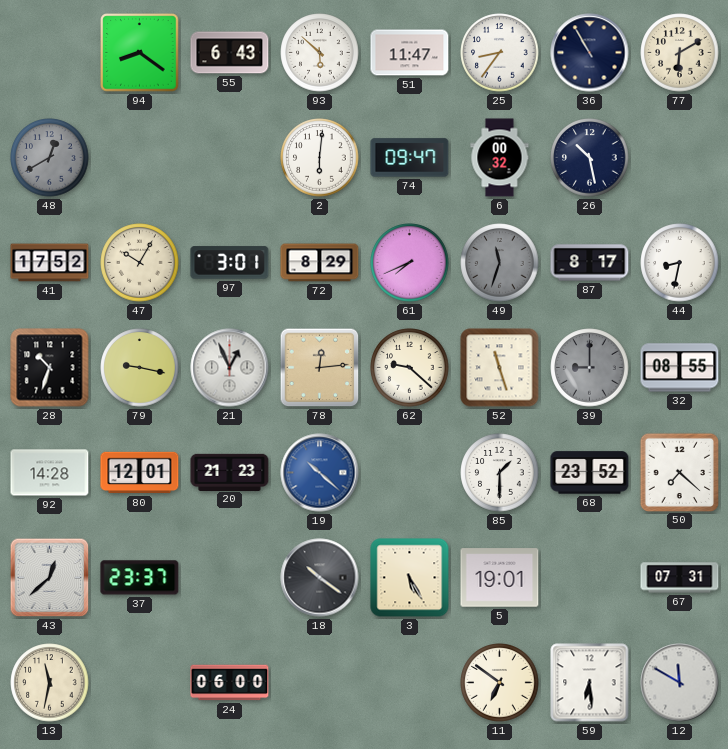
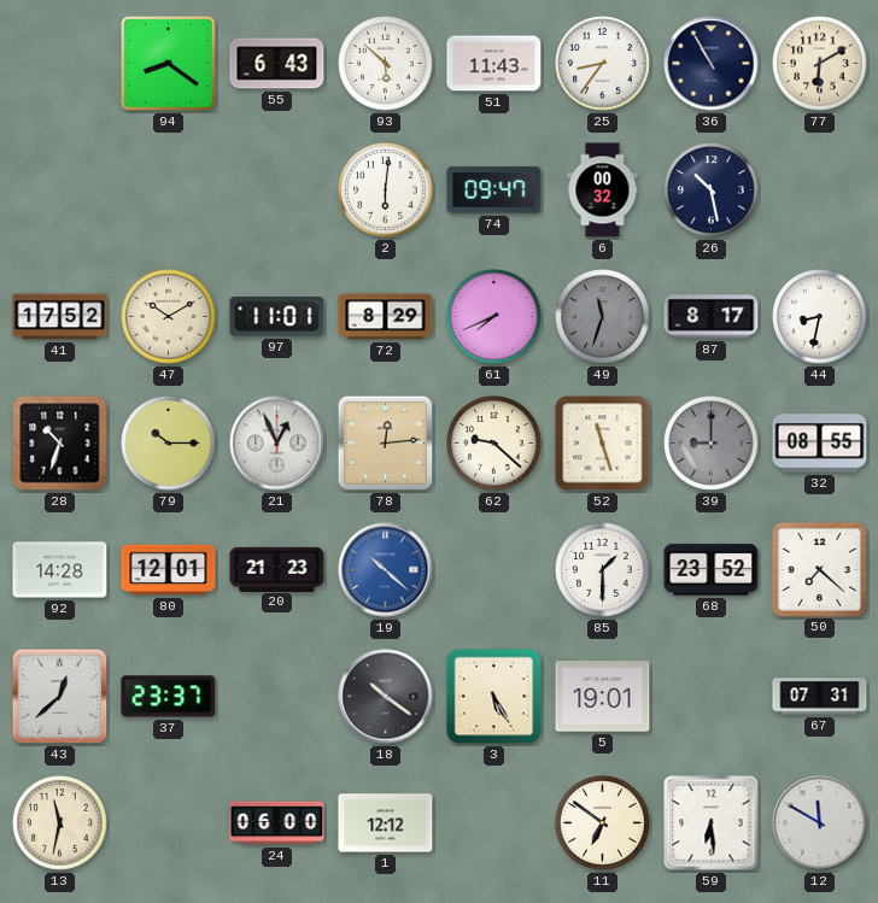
51: 11:47 -> 11:43 (494, 64)
48: 12:40 -> none (50, 158)
47: 10:05 -> 10:10 (169, 317)
97: 3:01 -> 11:01 (277, 317)
79: 9:17 -> 10:15 (169, 444)
1: none -> 12:12 (386, 823)
